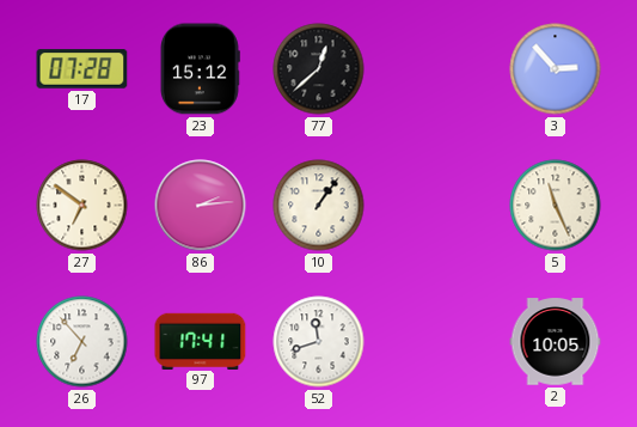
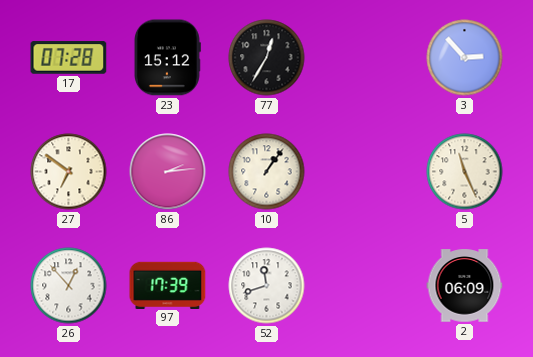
77: 12:38 -> 12:35 (267, 58)
26: 6:53 -> 12:53 (69, 286)
97: 17:41 -> 17:39 (168, 285)
2: 10:05 -> 06:09 (465, 286)
